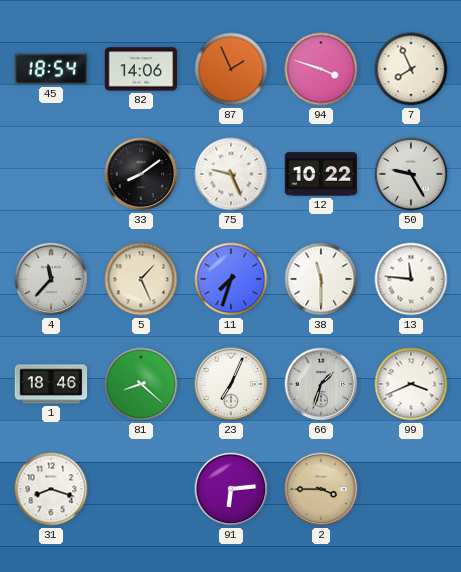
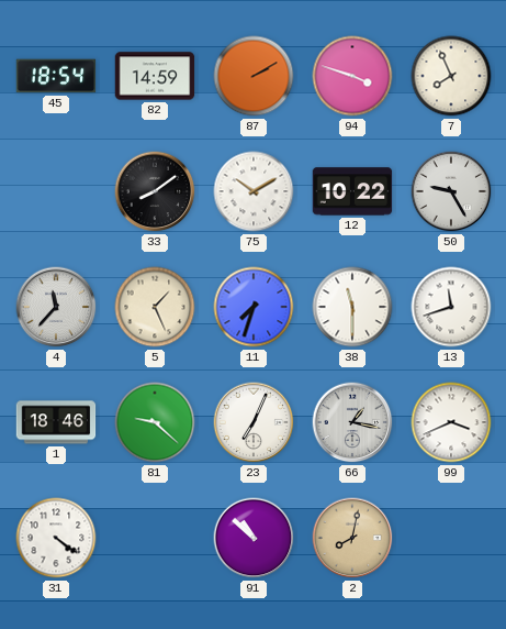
82: 14:06 -> 14:59 (155, 76)
87: 1:56 -> 2:10 (254, 76)
75: 9:26 -> 10:10 (254, 191)
13: 11:46 -> 11:42 (451, 307)
81: 8:22 -> 9:22 (155, 422)
66: 1:33 -> 1:17 (352, 422)
31: 8:18 -> 4:21 (56, 538)
91: 6:14 -> 10:52 (254, 538)
2: 3:45 -> 8:02 (352, 538)
